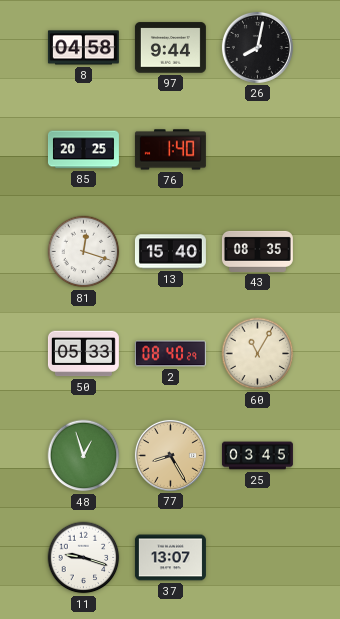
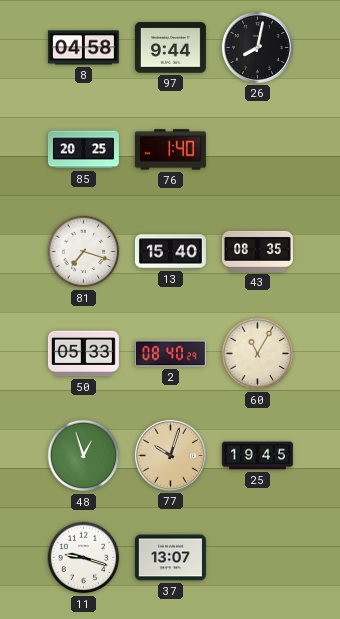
81: 12:18 -> 7:18 (84, 252)
77: 8:25 -> 10:03 (170, 455)
25: 03:45 -> 19:45 (257, 456)
